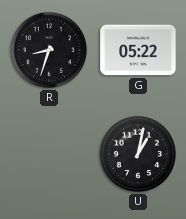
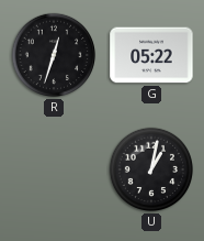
R: 8:33 -> 12:33 (54, 55)
